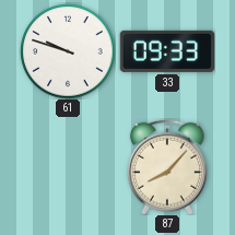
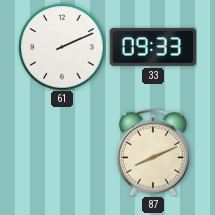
61: 9:48 -> 2:11 (62, 47)
87: 8:07 -> 8:11 (153, 153)
